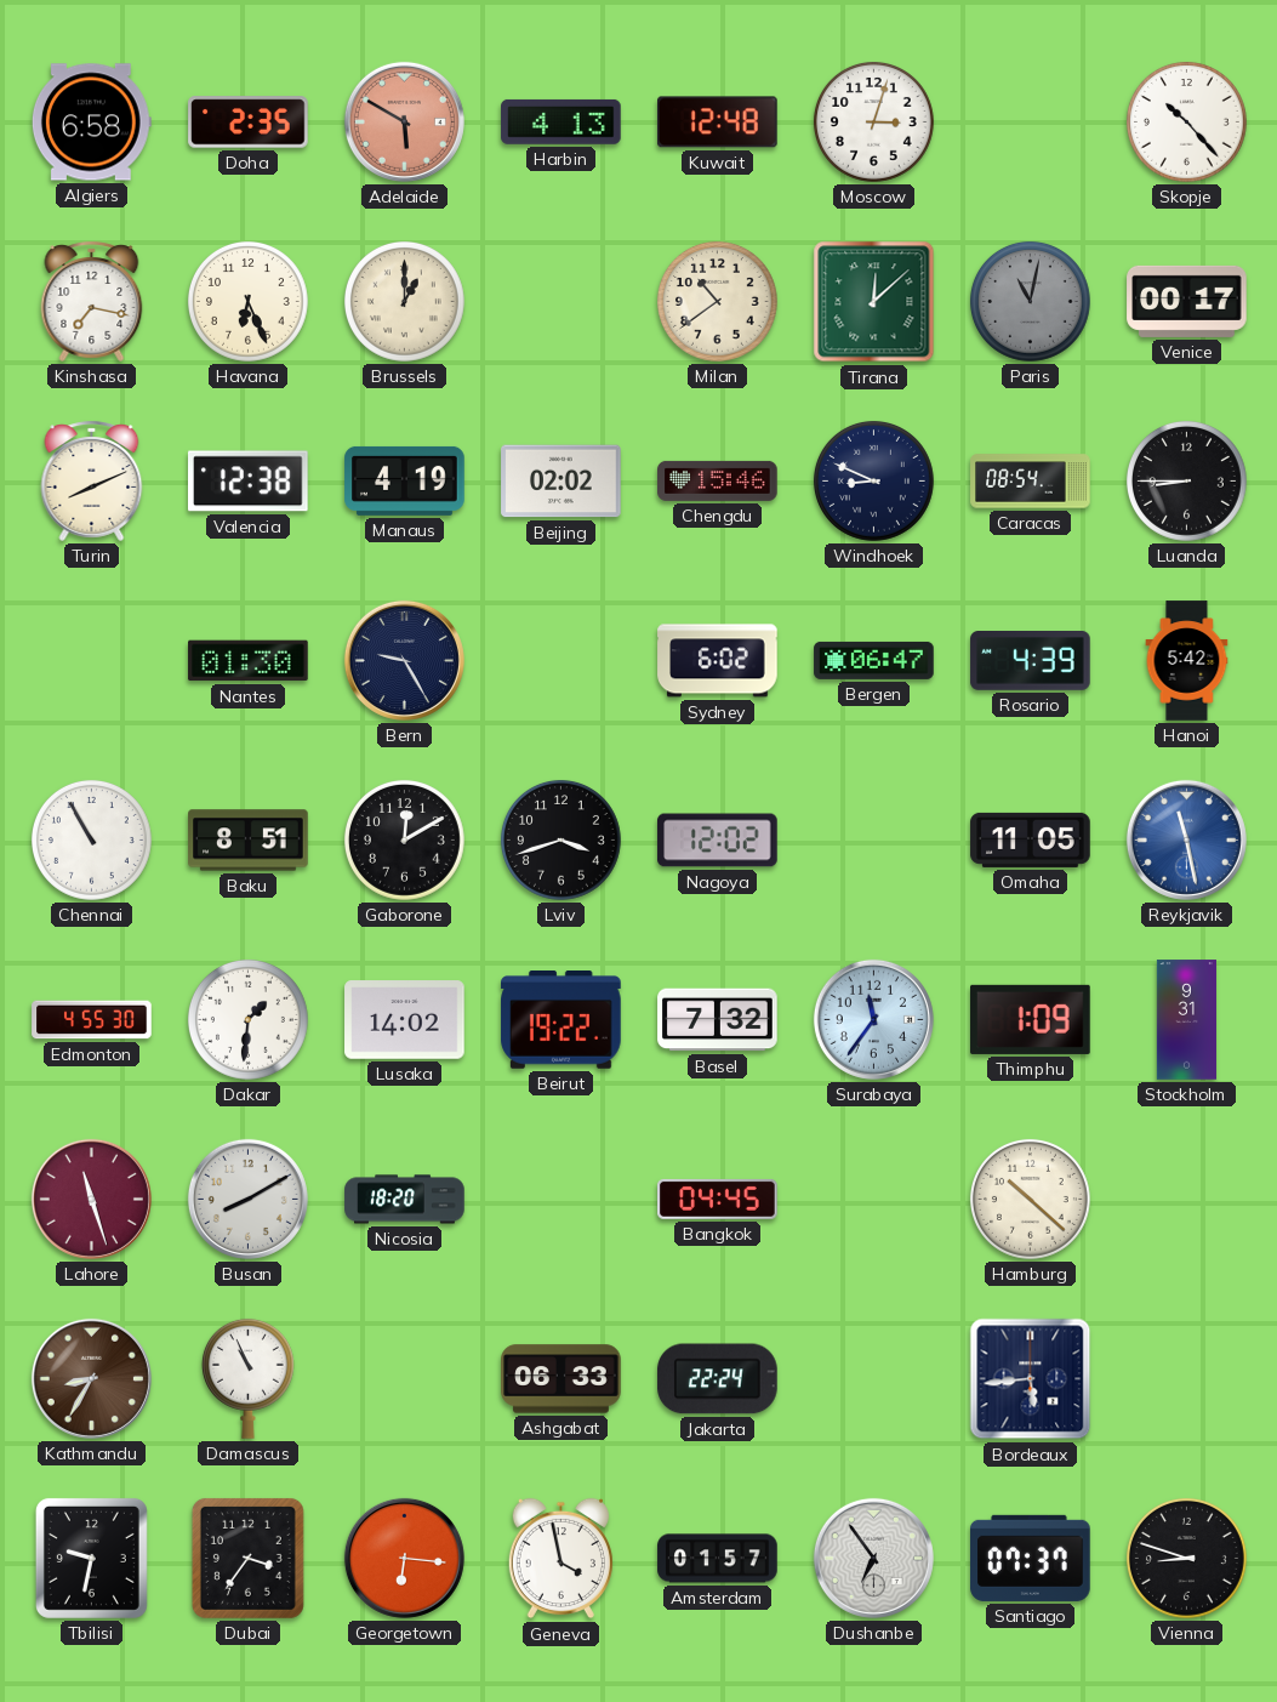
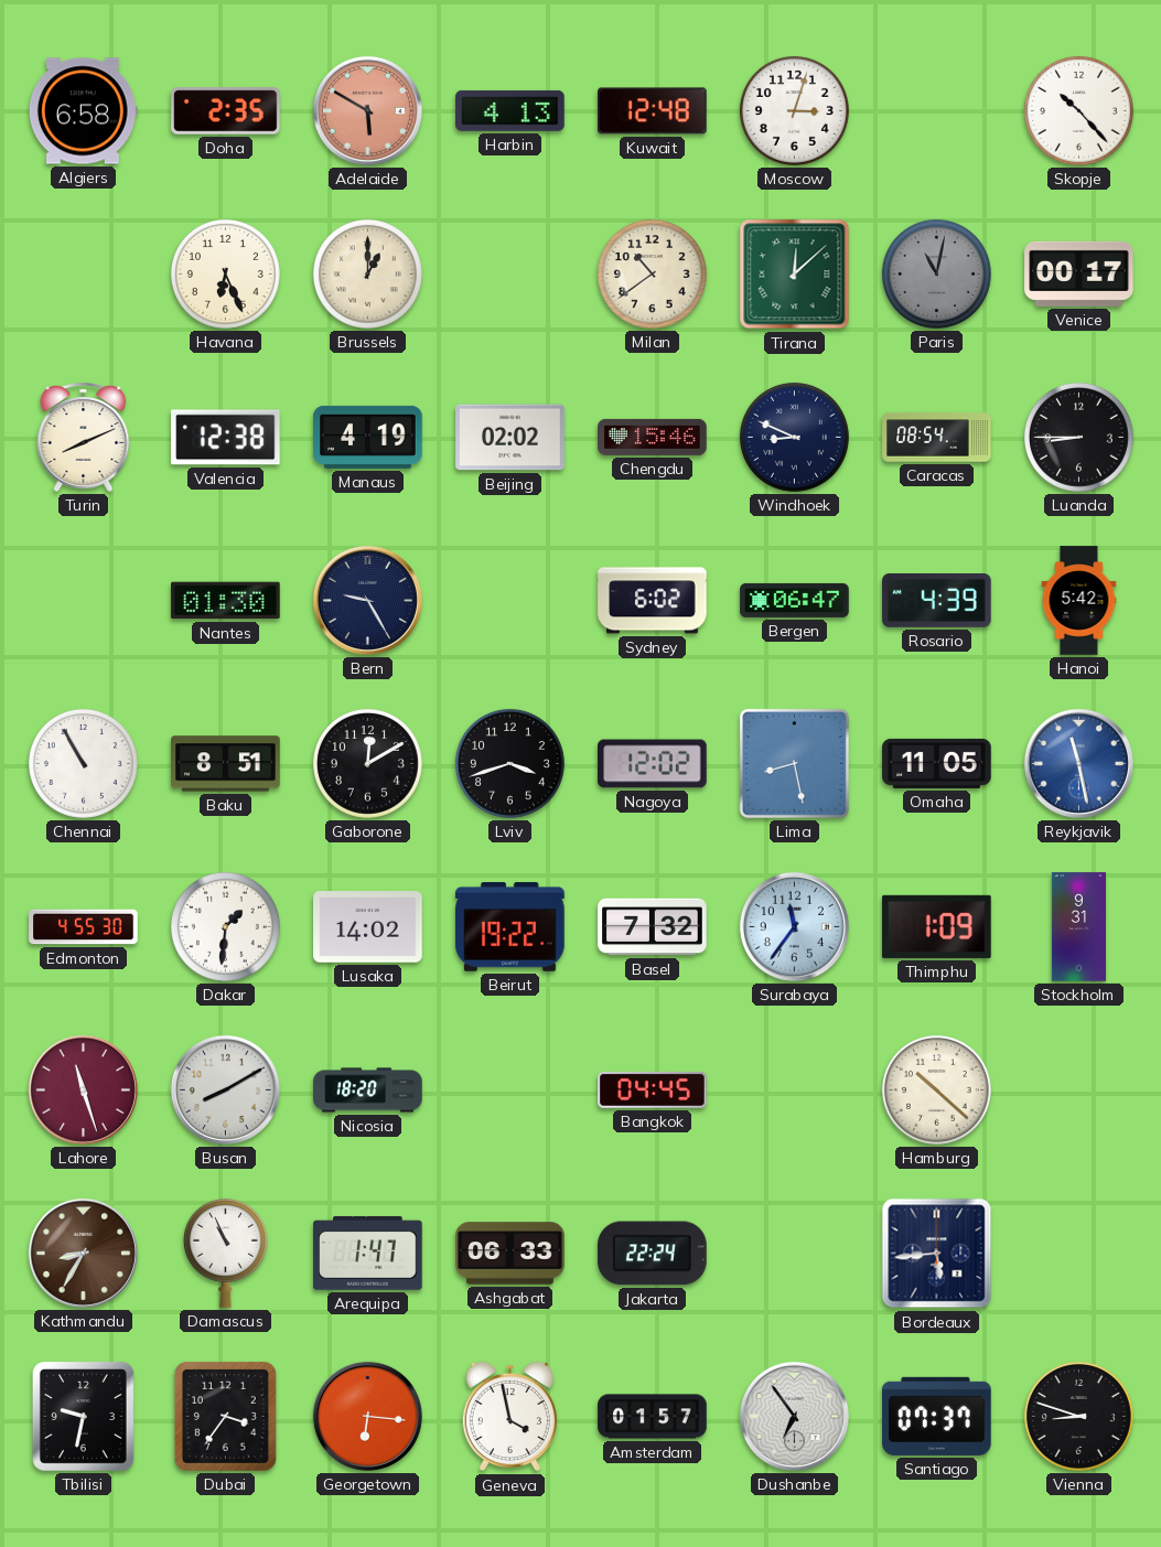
Kinshasa: 7:17 -> none (92, 301)
Lima: none -> 8:28 (794, 763)
Arequipa: none -> 1:47 (368, 1253)
